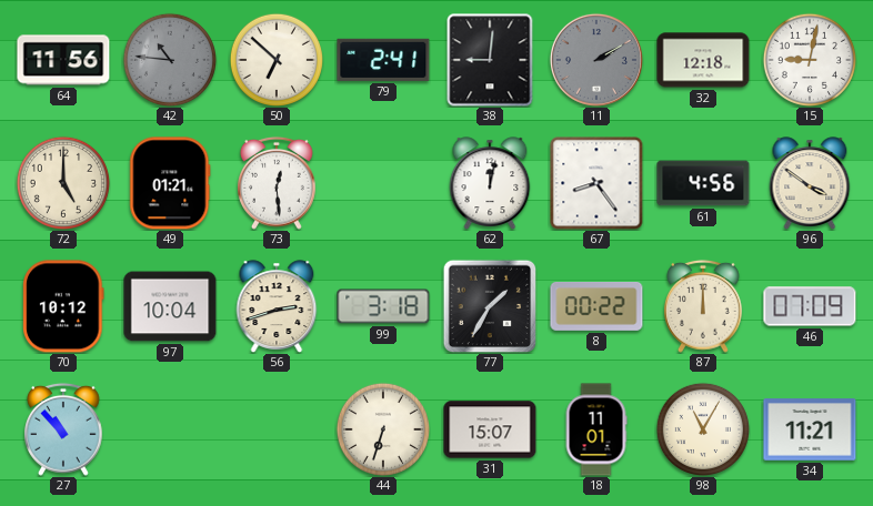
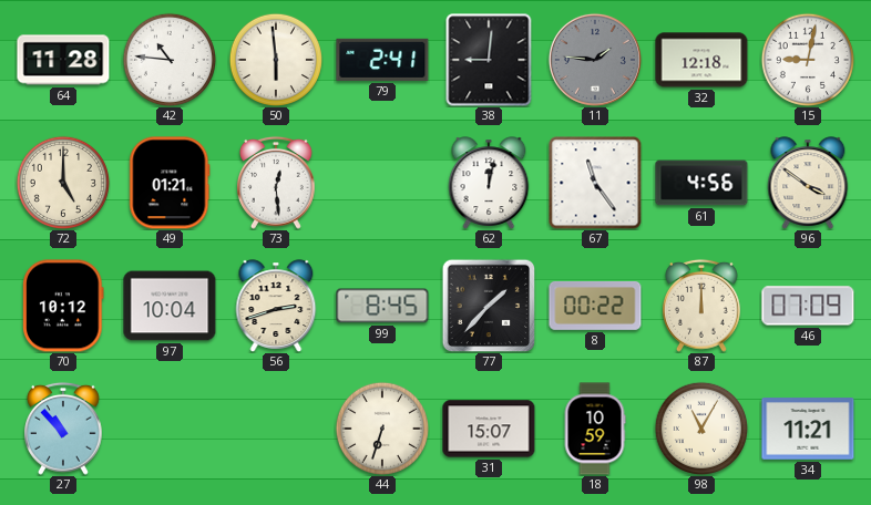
64: 11:56 -> 11:28 (63, 60)
42 dial: grey -> white (168, 59)
50: 6:52 -> 5:59 (275, 59)
11: 2:10 -> 1:46 (595, 60)
67: 8:24 -> 11:24 (595, 183)
99: 3:18 -> 8:45 (382, 306)
77: 1:35 -> 1:37 (489, 306)
18: 11:01 -> 10:59 (595, 429)
